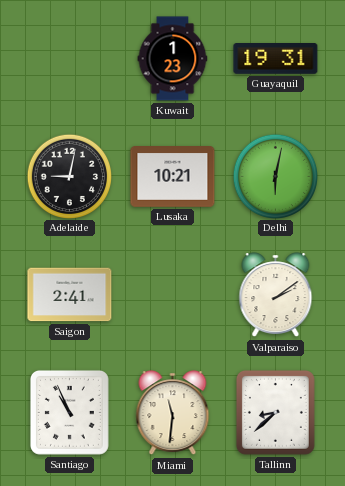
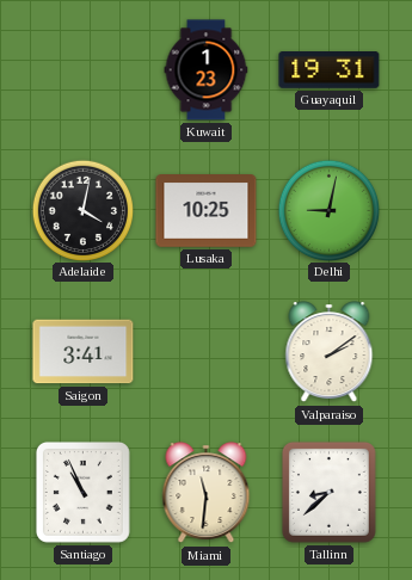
Adelaide: 9:02 -> 4:02 (82, 210)
Lusaka: 10:21 -> 10:25 (207, 211)
Delhi: 6:02 -> 9:02 (328, 210)
Saigon: 2:41 -> 3:41 (84, 352)
